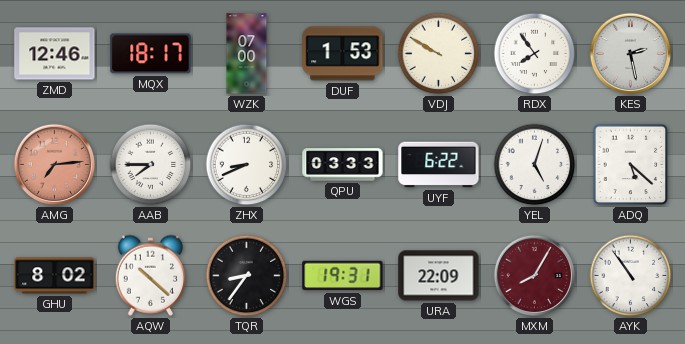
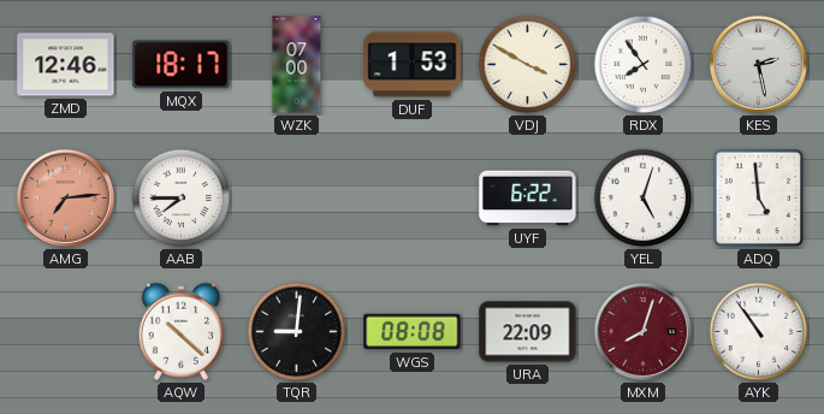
VDJ: 9:50 -> 3:50 (528, 65)
ZHX: 8:41 -> none (247, 165)
QPU: 03:33 -> none (343, 165)
ADQ: 5:22 -> 4:59 (759, 199)
GHU: 8:02 -> none (55, 276)
TQR: 8:36 -> 9:01 (297, 332)
WGS: 19:31 -> 08:08 (413, 332)
MXM: 8:05 -> 8:03 (644, 332)
